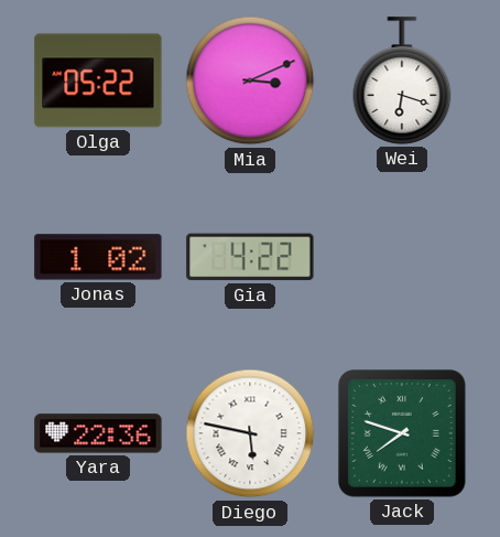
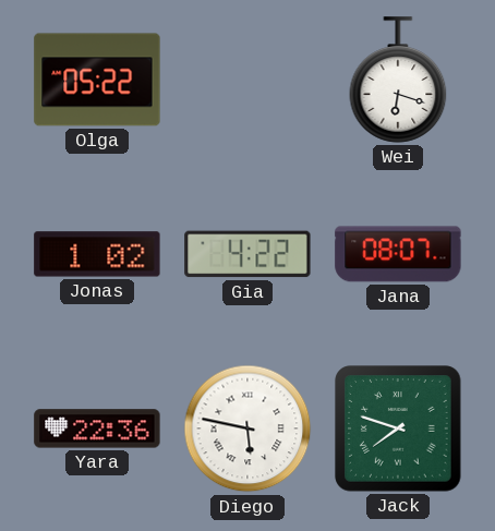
Mia: 3:11 -> none (250, 80)
Jana: none -> 08:07 (398, 254)
